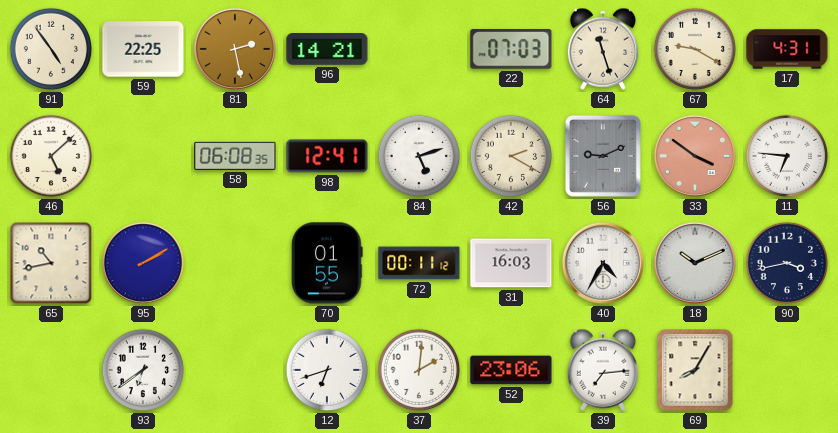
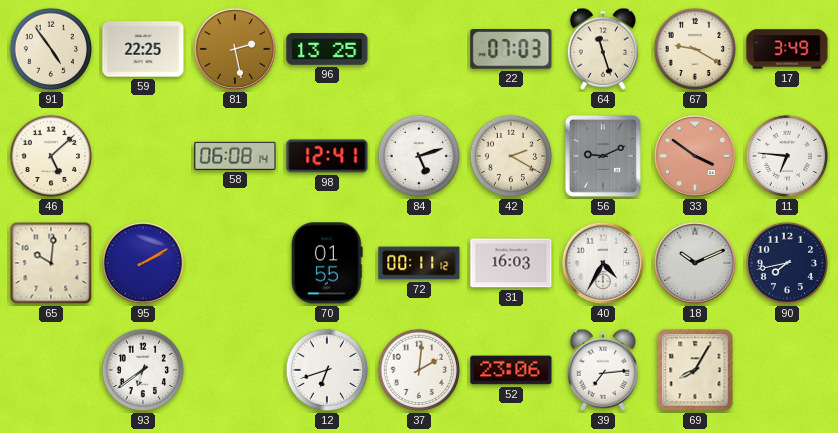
96: 14:21 -> 13:25 (327, 50)
17: 4:31 -> 3:49 (787, 49)
58: 06:08:35 -> 06:08:14 (235, 156)
65: 10:43 -> 10:01 (51, 263)
90: 3:43 -> 7:43 (787, 263)
